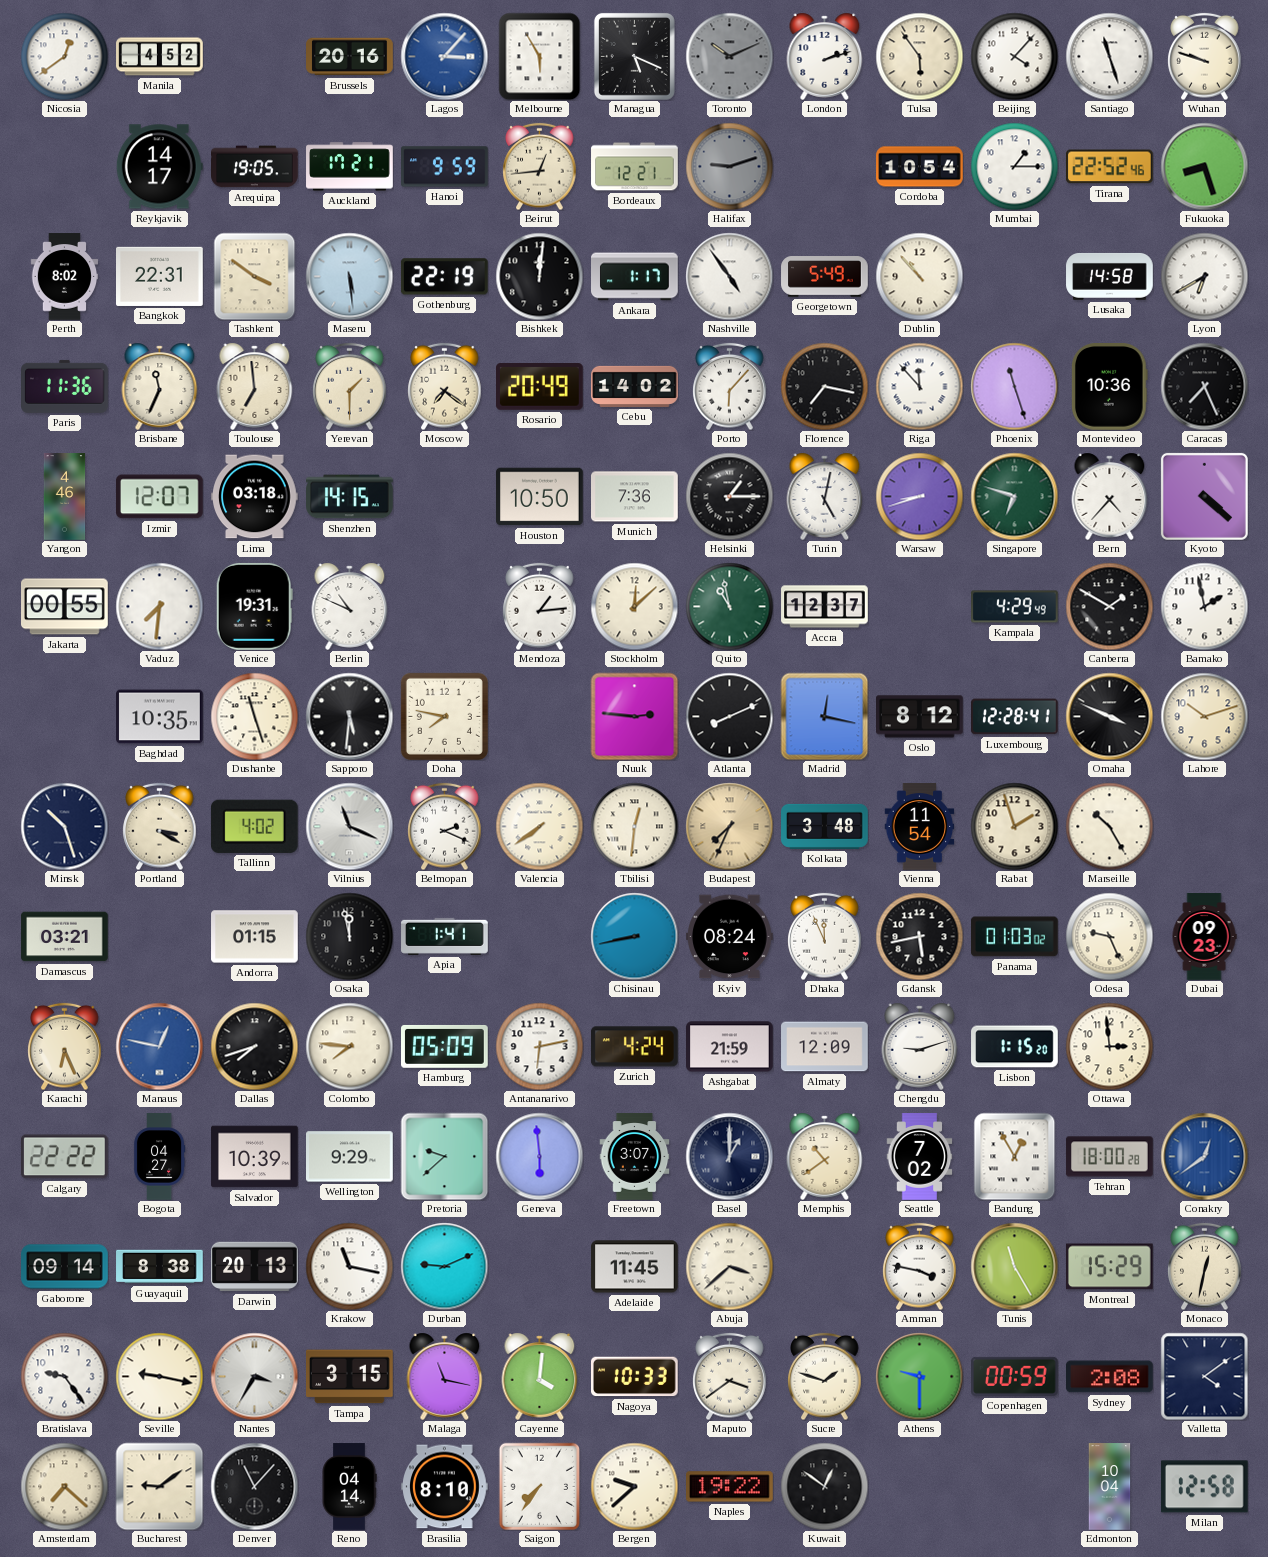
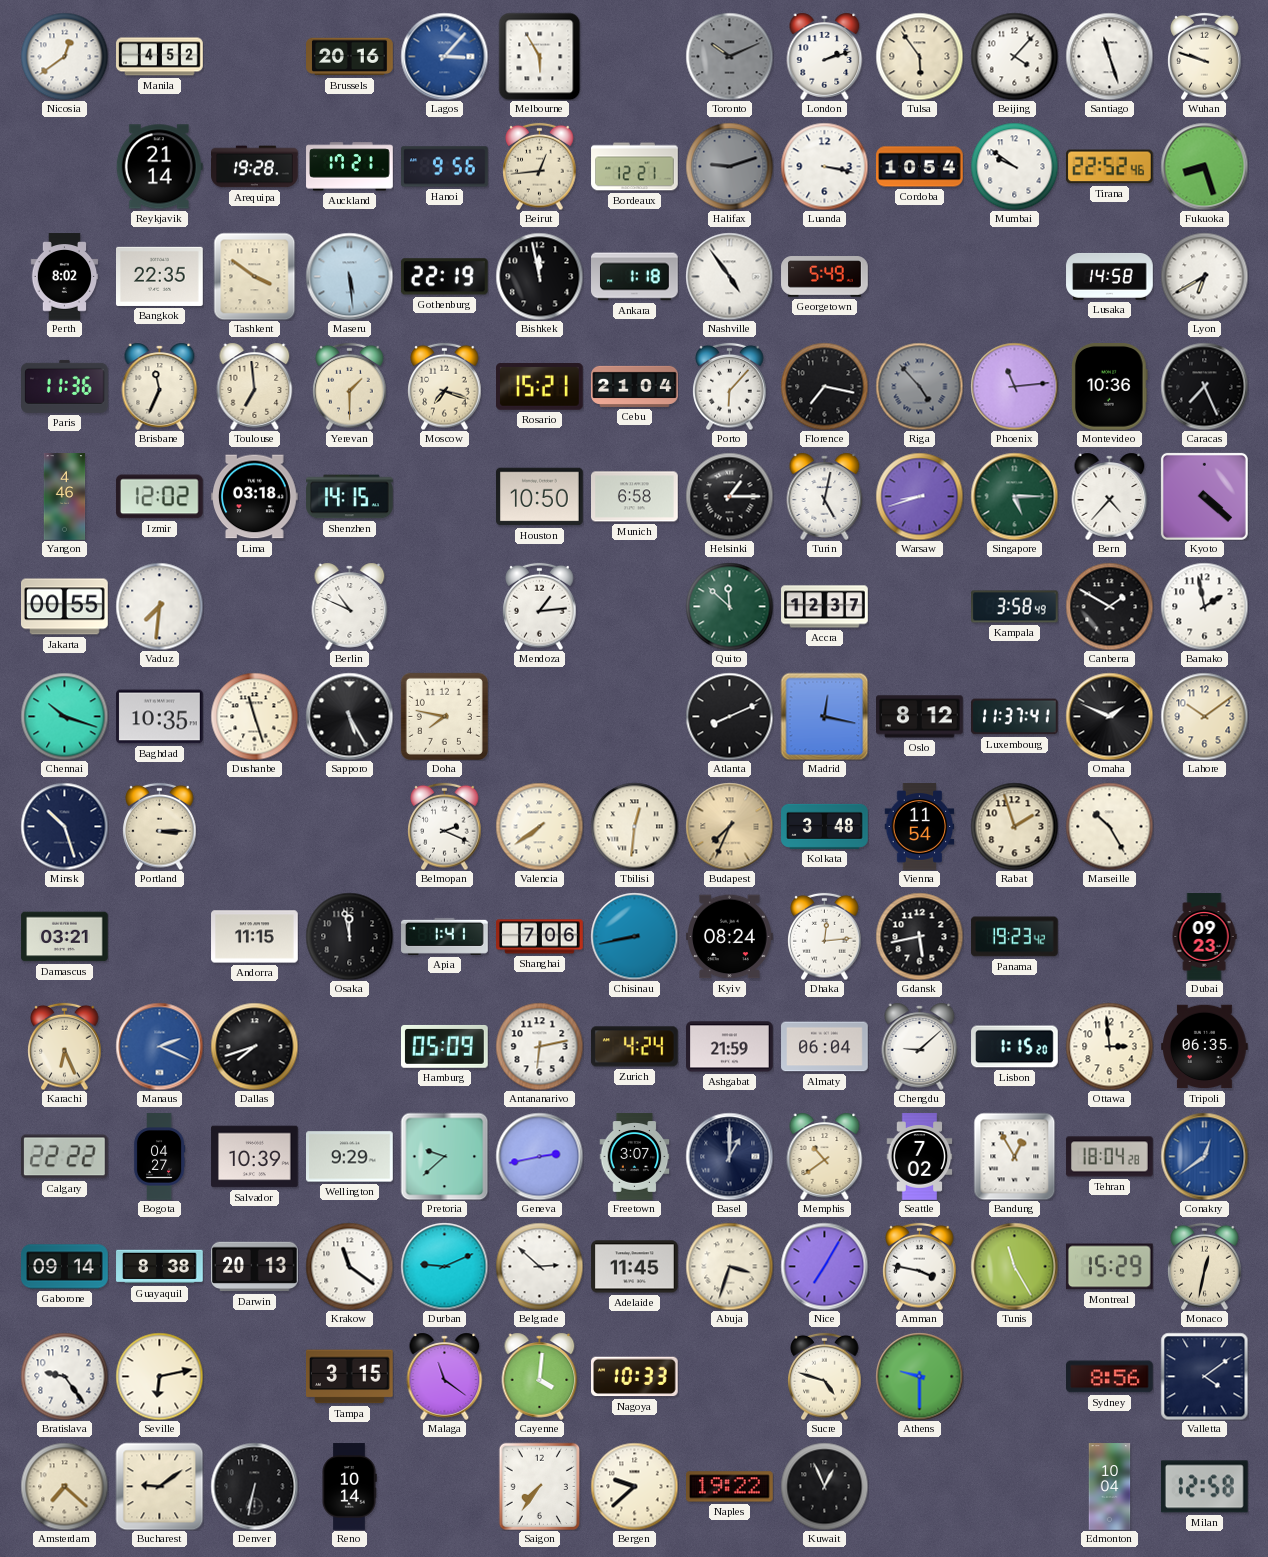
Managua: 5:19 -> none (634, 56)
Reykjavik: 14:17 -> 21:14 (159, 167)
Arequipa: 19:05 -> 19:28 (255, 167)
Hanoi: 9:59 -> 9:56 (445, 167)
Luanda: none -> 3:17 (824, 166)
Mumbai: 1:15 -> 9:51 (1014, 166)
Bangkok: 22:31 -> 22:35 (160, 276)
Bishkek: 12:01 -> 11:58 (539, 276)
Ankara: 1:17 -> 1:18 (635, 277)
Dublin: 10:53 -> none (919, 276)
Moscow: 7:21 -> 7:18 (445, 386)
Rosario: 20:49 -> 15:21 (540, 387)
Cebu: 14:02 -> 21:04 (635, 386)
Riga: 11:53 -> 4:53 (919, 386)
Riga dial: white -> grey (919, 386)
Phoenix: 11:27 -> 11:14 (1014, 386)
Izmir: 12:07 -> 12:02 (159, 497)
Munich: 7:36 -> 6:58 (635, 497)
Singapore: 6:48 -> 5:15 (1014, 496)
Venice: 19:31 -> none (254, 606)
Stockholm: 12:08 -> none (634, 606)
Quito: 10:58 -> 11:52 (729, 606)
Kampala: 4:29 -> 3:58 (1015, 607)
Chennai: none -> 10:18 (64, 716)
Sapporo: 5:31 -> 5:25 (349, 716)
Nuuk: 2:46 -> none (634, 716)
Luxembourg: 12:28 -> 11:37 (1015, 717)
Omaha: 3:49 -> 1:49 (1109, 716)
Lahore: 10:12 -> 10:09 (1204, 716)
Portland: 3:20 -> 3:15 (160, 826)
Tallinn: 4:02 -> none (254, 826)
Vilnius: 11:19 -> none (349, 826)
Andorra: 01:15 -> 11:15 (255, 937)
Shanghai: none -> 7:06 (540, 937)
Dhaka: 11:56 -> 12:14 (825, 936)
Panama: 01:03 -> 19:23 (1015, 937)
Odesa: 9:26 -> none (1109, 936)
Manaus: 12:47 -> 2:19 (159, 1046)
Colombo: 7:46 -> none (349, 1046)
Almaty: 12:09 -> 06:04 (825, 1047)
Chengdu: 9:12 -> 9:08 (920, 1046)
Tripoli: none -> 06:35 (1205, 1047)
Geneva: 5:59 -> 2:43 (539, 1156)
Tehran: 18:00 -> 18:04 (1110, 1157)
Krakow: 11:17 -> 11:21 (349, 1266)
Belgrade: none -> 2:52 (539, 1266)
Abuja: 3:38 -> 3:33 (729, 1266)
Nice: none -> 7:05 (824, 1266)
Seville: 9:17 -> 6:13 (159, 1376)
Nantes: 3:35 -> none (254, 1376)
Malaga: 11:17 -> 11:21 (445, 1376)
Maputo: 3:39 -> none (730, 1376)
Sucre: 1:48 -> 4:48 (825, 1376)
Copenhagen: 00:59 -> none (1015, 1376)
Sydney: 2:08 -> 8:56 (1110, 1377)
Denver: 11:07 -> 6:32 (254, 1486)
Reno: 04:14 -> 10:14 (349, 1487)
Brasilia: 8:10 -> none (445, 1487)
Kuwait: 12:51 -> 12:56 (824, 1486)
